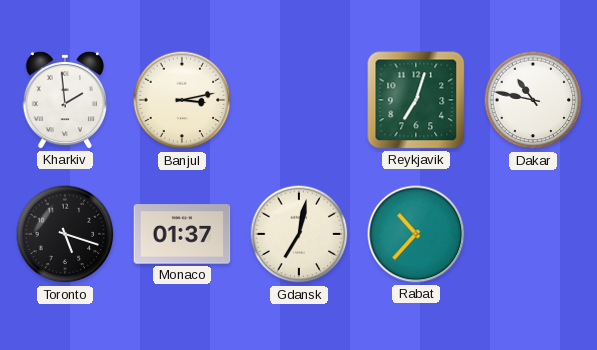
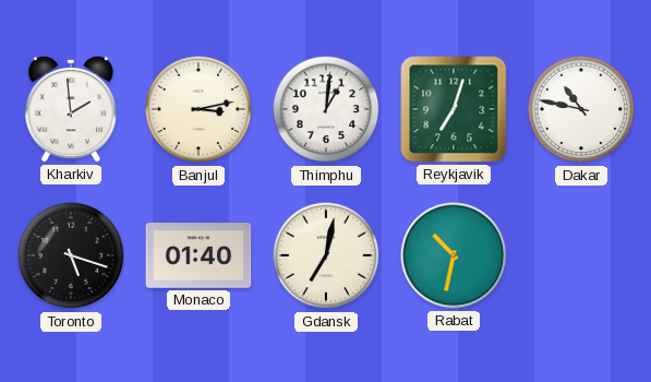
Thimphu: none -> 1:01 (326, 109)
Monaco: 01:37 -> 01:40 (198, 255)
Rabat: 10:37 -> 10:32 (454, 255)
